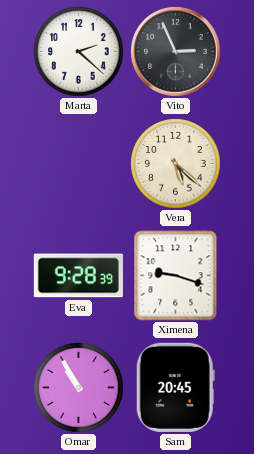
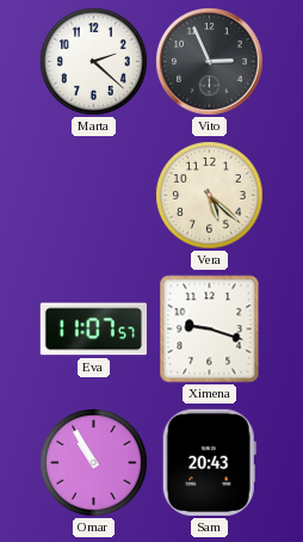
Eva: 9:28 -> 11:07 (93, 329)
Sam: 20:45 -> 20:43 (209, 462)
